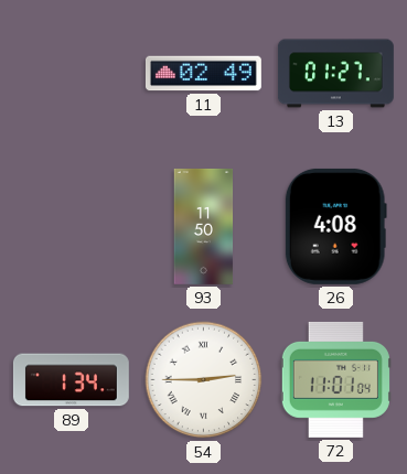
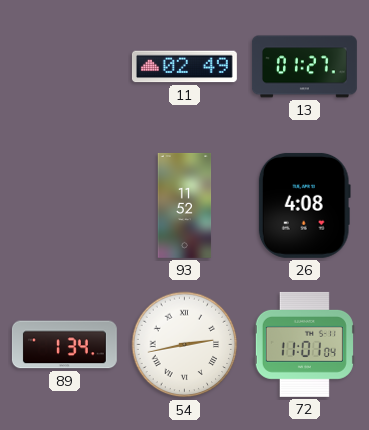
93: 11:50 -> 11:52 (185, 205)
54: 2:45 -> 2:43 (185, 345)
